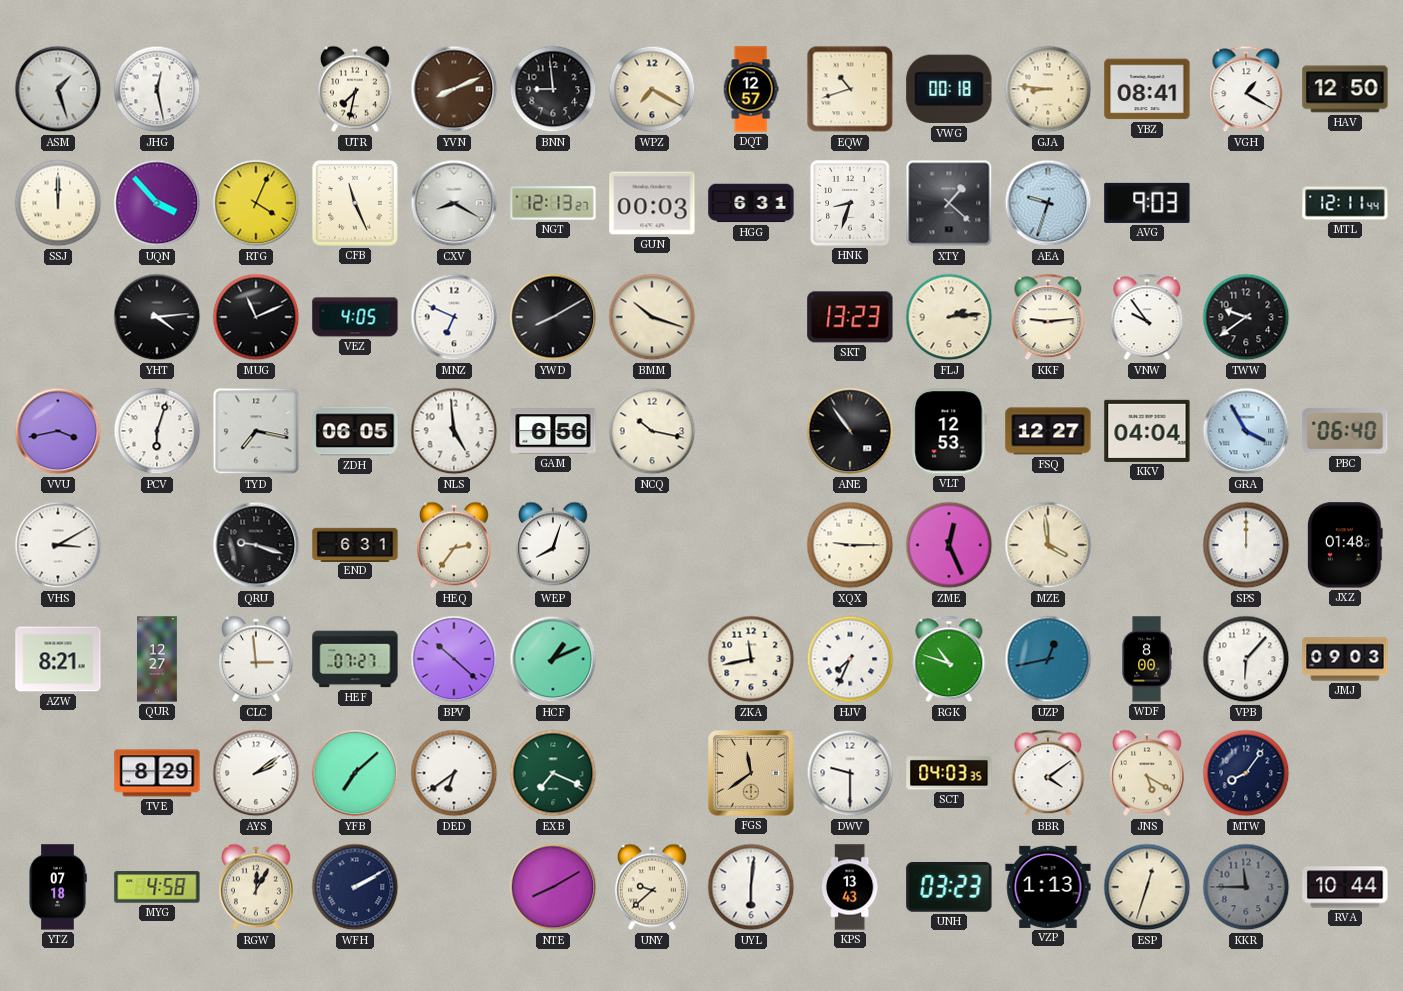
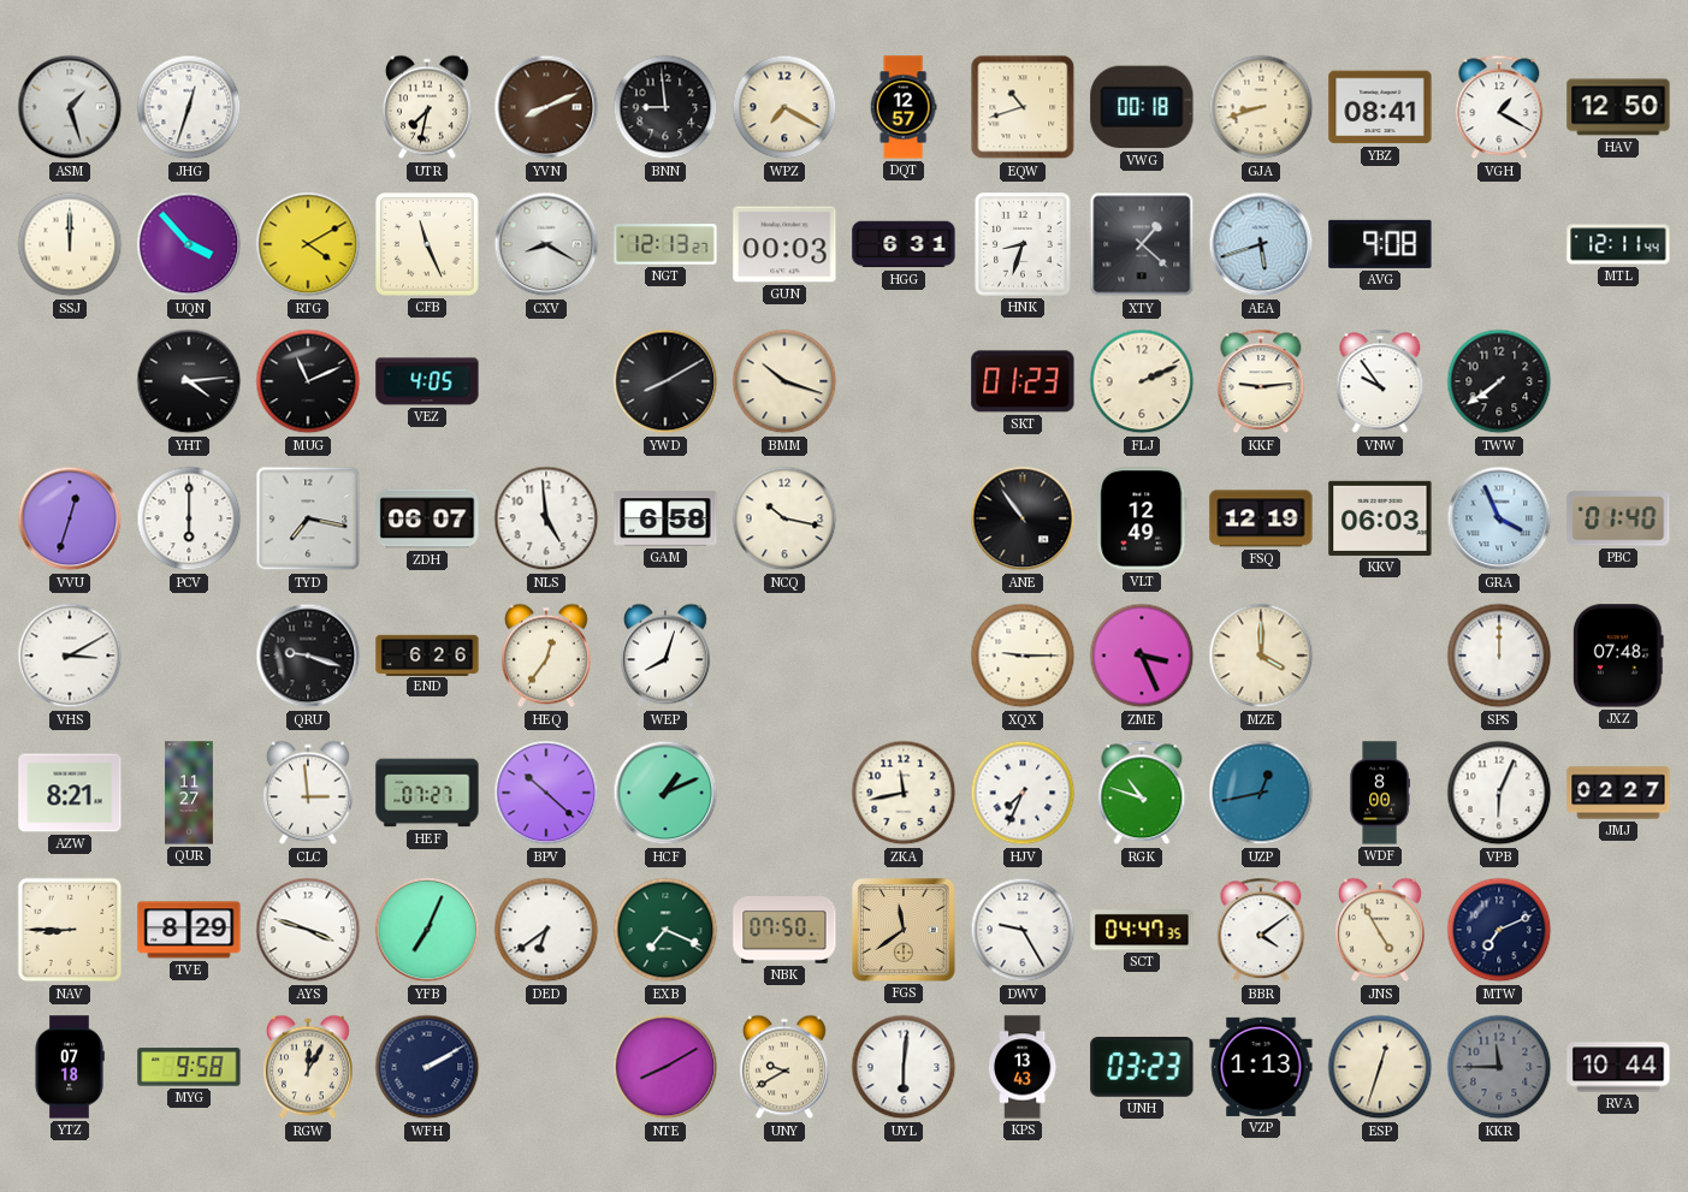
JHG: 12:28 -> 12:33 (189, 107)
GJA: 8:46 -> 8:42 (1261, 107)
RTG: 4:04 -> 4:10 (308, 244)
AEA: 9:33 -> 5:42 (1261, 244)
AVG: 9:03 -> 9:08 (1380, 244)
MNZ: 6:49 -> none (454, 317)
SKT: 13:23 -> 01:23 (1023, 381)
FLJ: 2:14 -> 2:11 (1142, 381)
TWW: 9:39 -> 7:39 (1499, 381)
VVU: 3:43 -> 12:33 (70, 518)
PCV: 6:03 -> 6:00 (189, 518)
ZDH: 06:05 -> 06:07 (427, 518)
GAM: 6:56 -> 6:58 (665, 518)
VLT: 12:53 -> 12:49 (1142, 518)
FSQ: 12:27 -> 12:19 (1261, 518)
KKV: 04:04 -> 06:03 (1380, 518)
GRA: 3:55 -> 3:56 (1499, 518)
PBC: 06:40 -> 01:40 (1618, 518)
END: 6:31 -> 6:26 (427, 654)
HEQ: 2:36 -> 12:36 (546, 656)
ZME: 12:26 -> 3:26 (1142, 656)
MZE: 3:59 -> 4:00 (1261, 656)
JXZ: 01:48 -> 07:48 (1618, 656)
QUR: 12:27 -> 11:27 (190, 793)
VPB: 6:07 -> 6:04 (1499, 793)
JMJ: 09:03 -> 02:27 (1618, 793)
NAV: none -> 8:45 (70, 930)
AYS: 2:09 -> 3:48 (308, 930)
YFB: 7:08 -> 7:04 (427, 930)
NBK: none -> 07:50 (784, 931)
DWV: 9:30 -> 9:25 (1023, 930)
SCT: 04:03 -> 04:47 (1142, 930)
JNS: 5:20 -> 4:55 (1380, 930)
MTW: 8:06 -> 7:11 (1499, 930)
MYG: 4:58 -> 9:58 (189, 1067)
UNY: 9:38 -> 9:40 (784, 1067)
